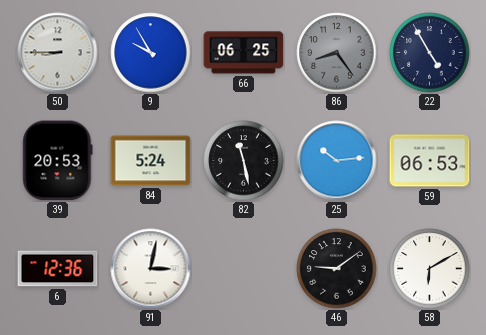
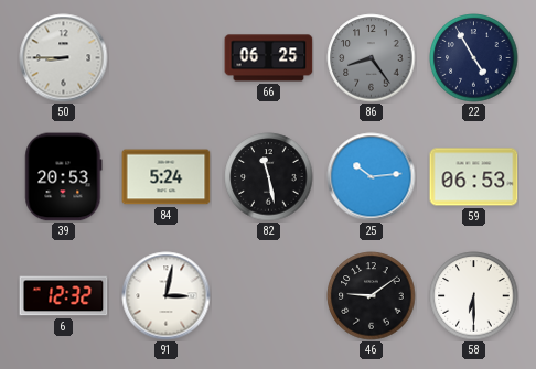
9: 9:55 -> none (151, 53)
6: 12:36 -> 12:32 (64, 296)
58: 6:10 -> 6:30 (474, 296)
